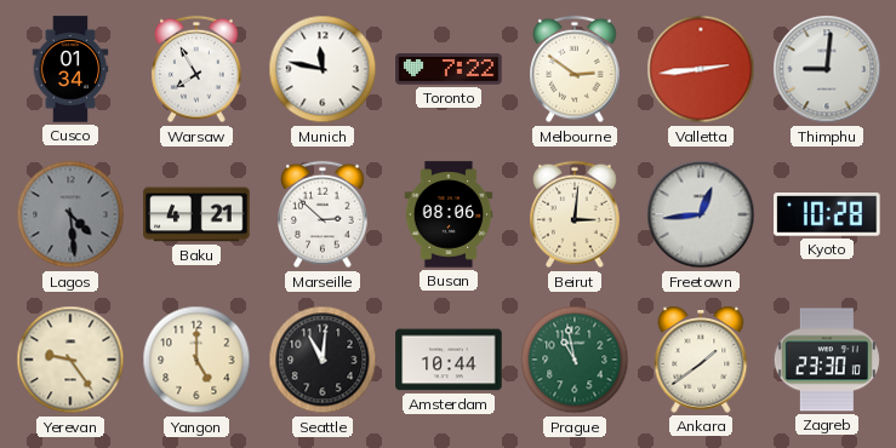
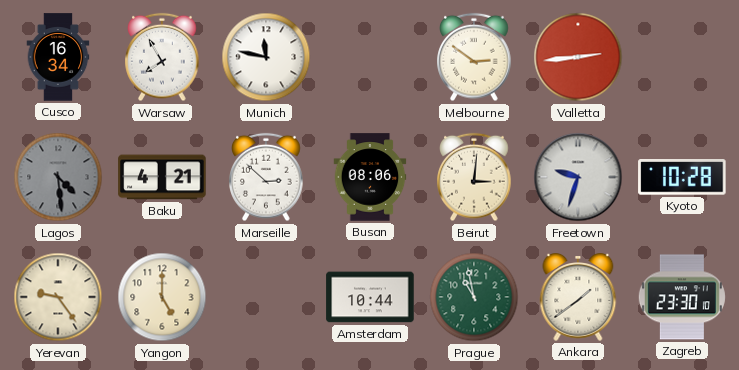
Cusco: 01:34 -> 16:34 (58, 57)
Toronto: 7:22 -> none (449, 69)
Thimphu: 9:01 -> none (827, 69)
Freetown: 12:44 -> 9:33 (578, 177)
Seattle: 11:01 -> none (323, 360)
